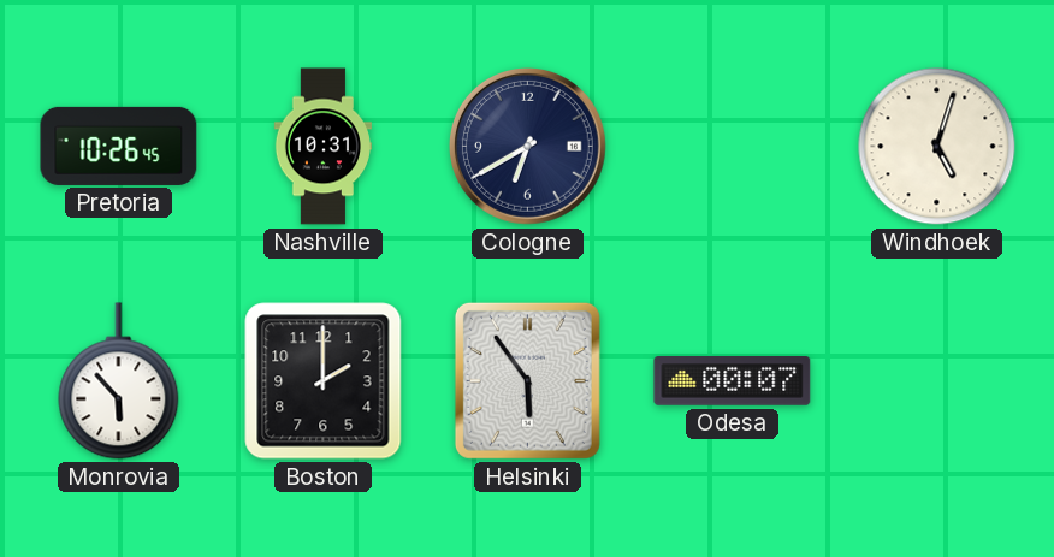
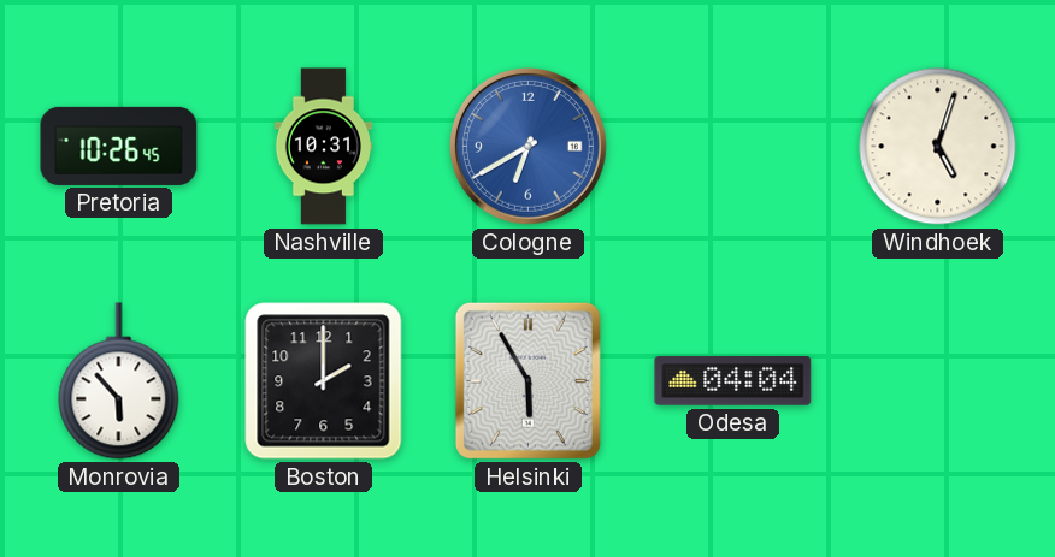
Cologne dial: navy -> blue (527, 146)
Helsinki: 5:54 -> 5:55 (527, 380)
Odesa: 00:07 -> 04:04 (733, 381)
